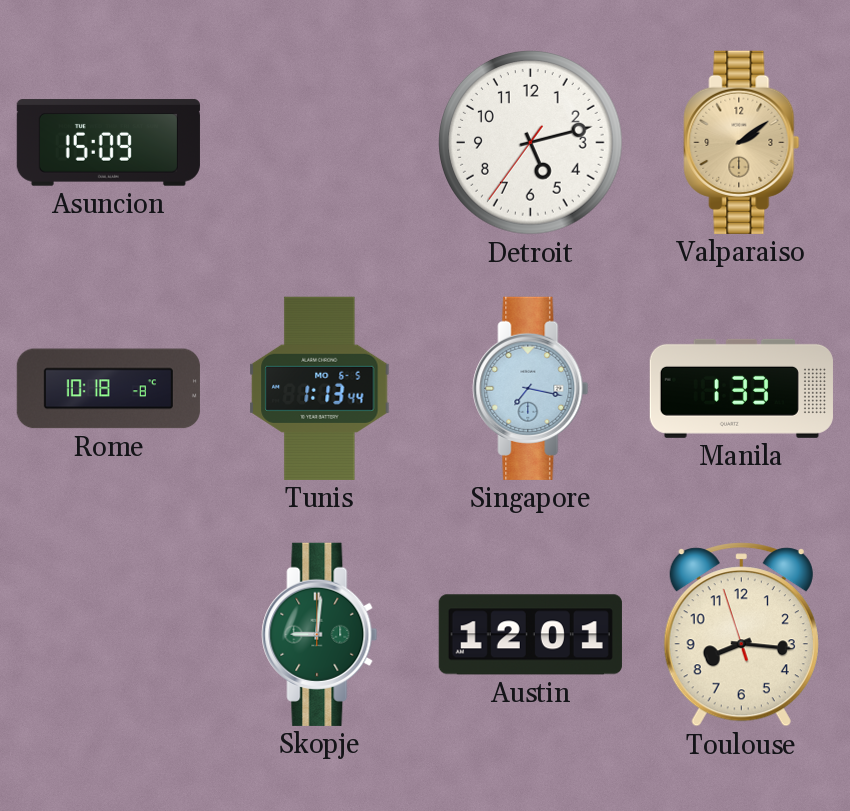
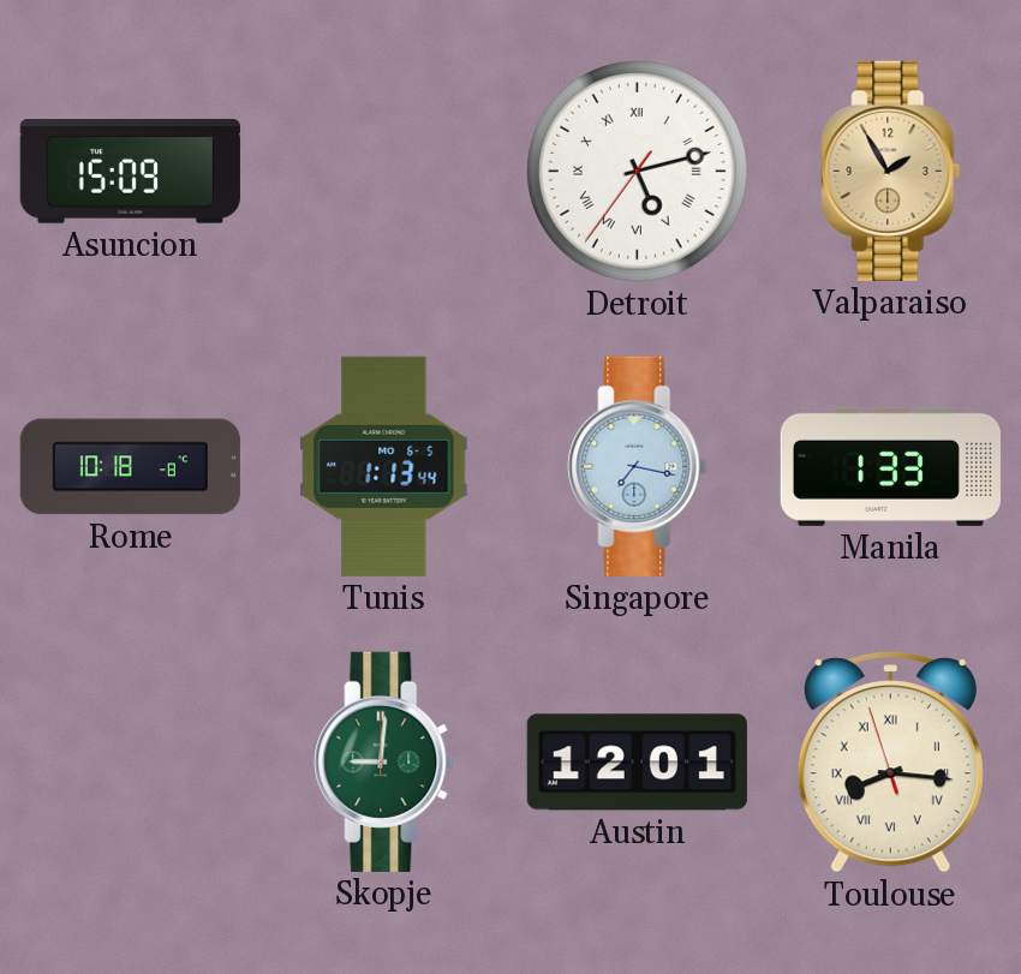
Detroit numerals: Arabic -> Roman (638, 172)
Valparaiso: 2:09 -> 1:55 (891, 171)
Toulouse numerals: Arabic -> Roman (890, 763)
